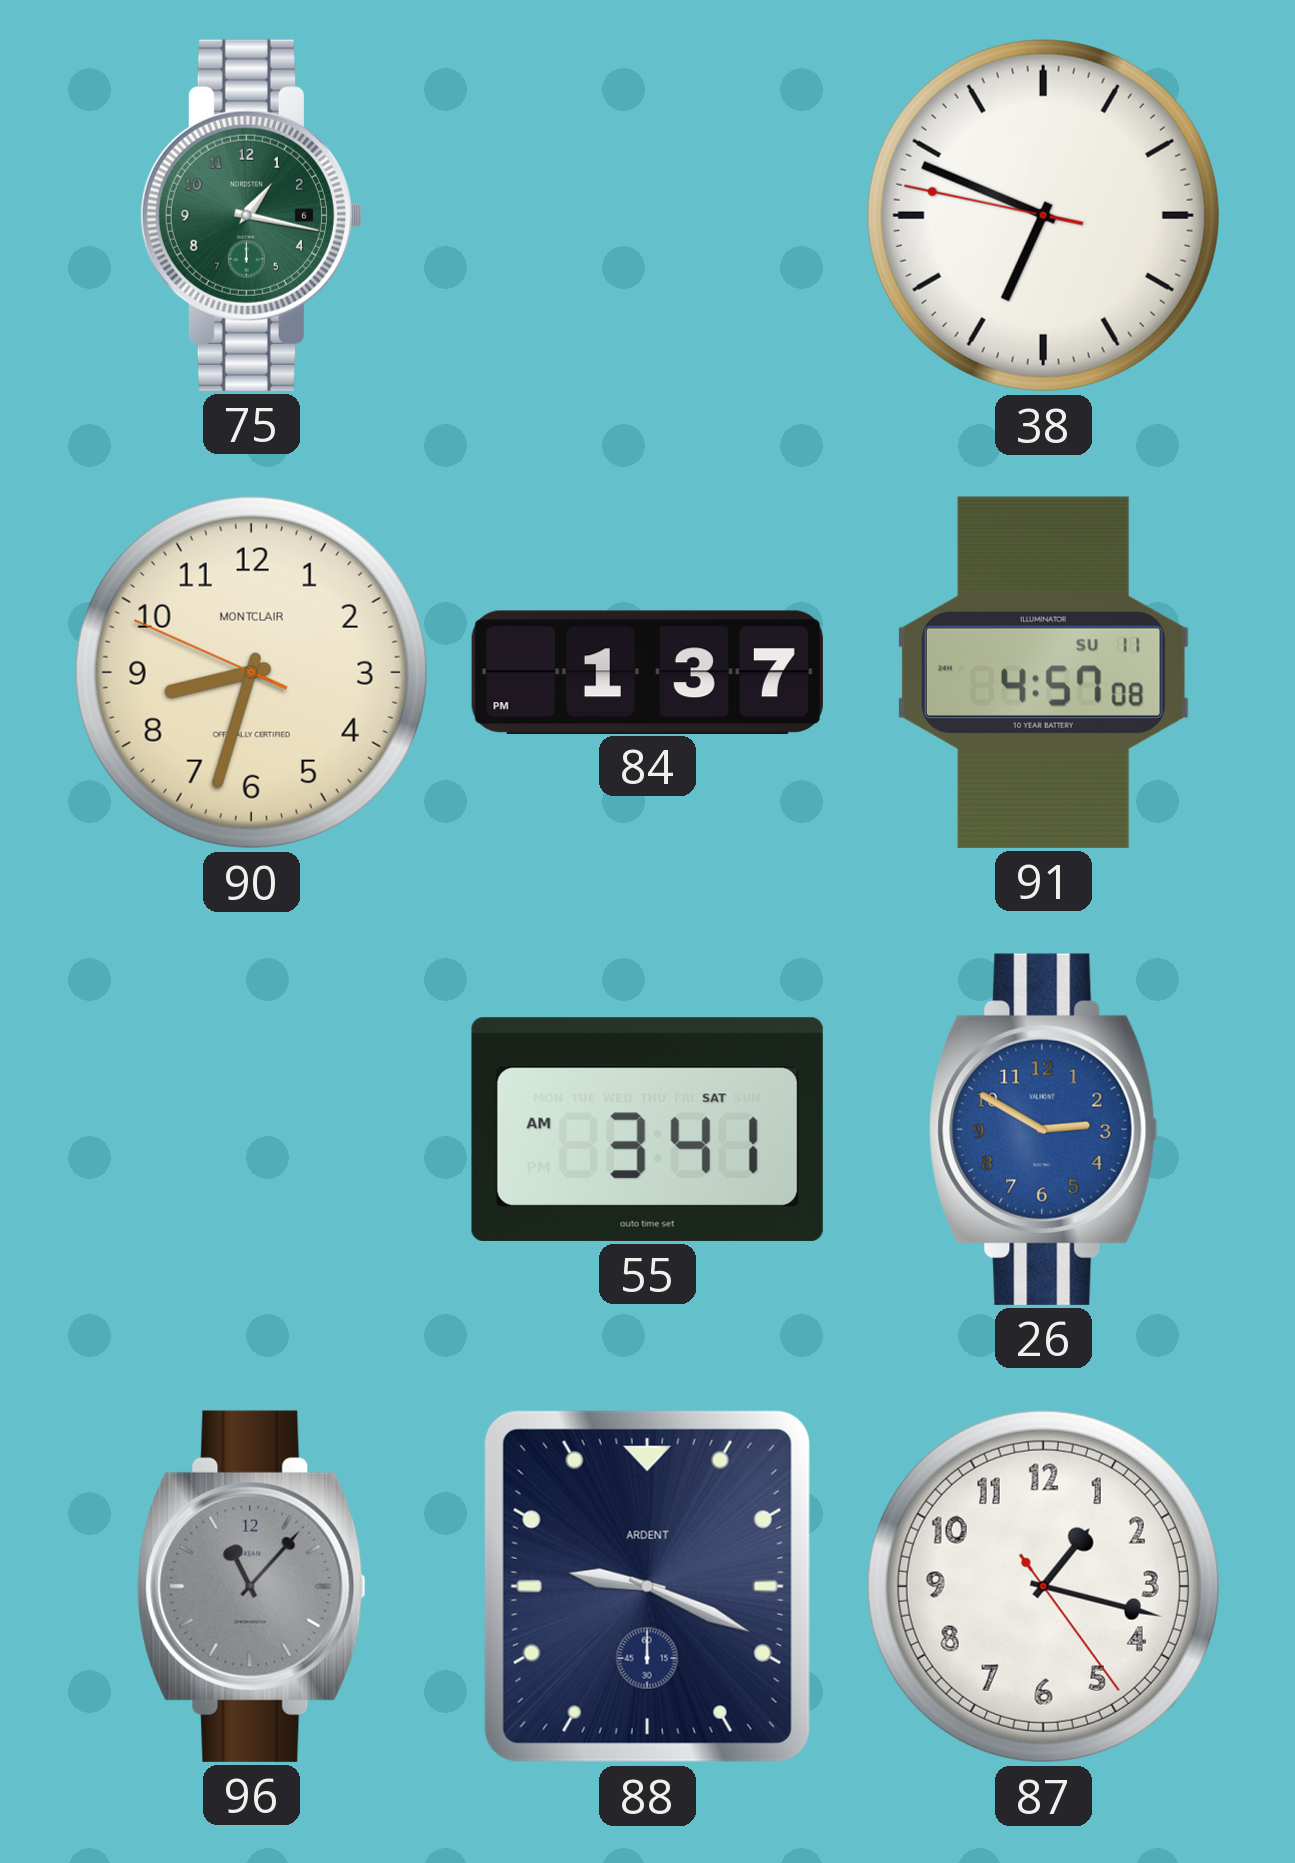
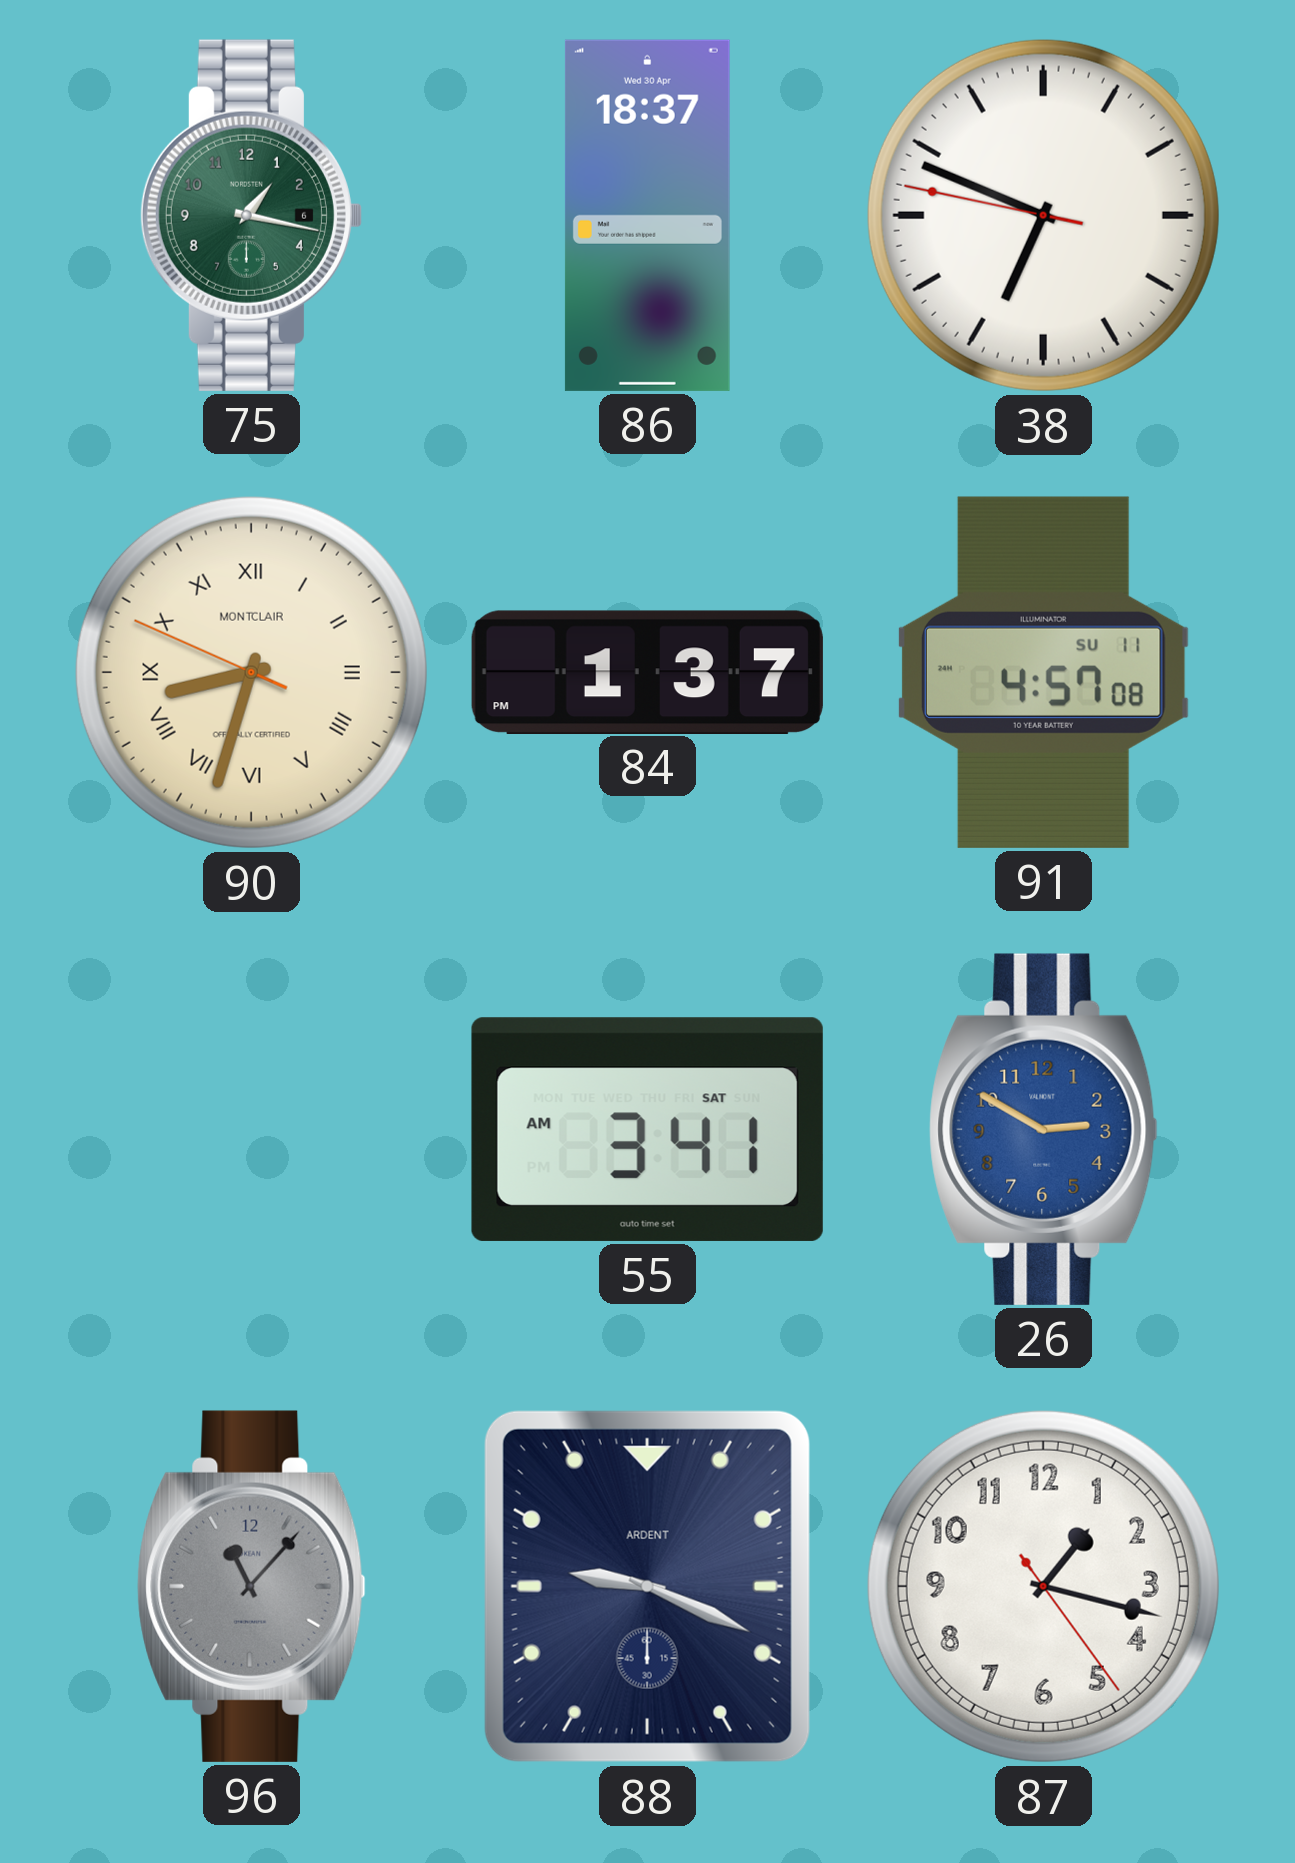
86: none -> 18:37 (647, 215)
90 numerals: Arabic -> Roman (251, 672)
